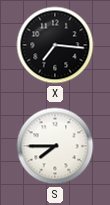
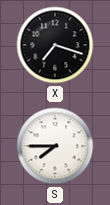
X: 7:16 -> 7:18 (55, 45)
